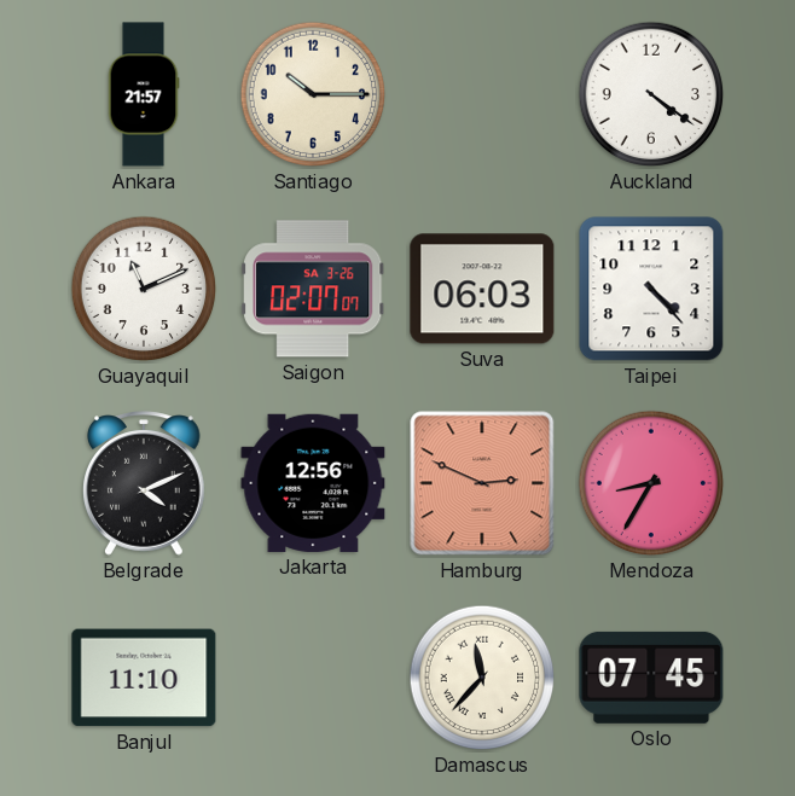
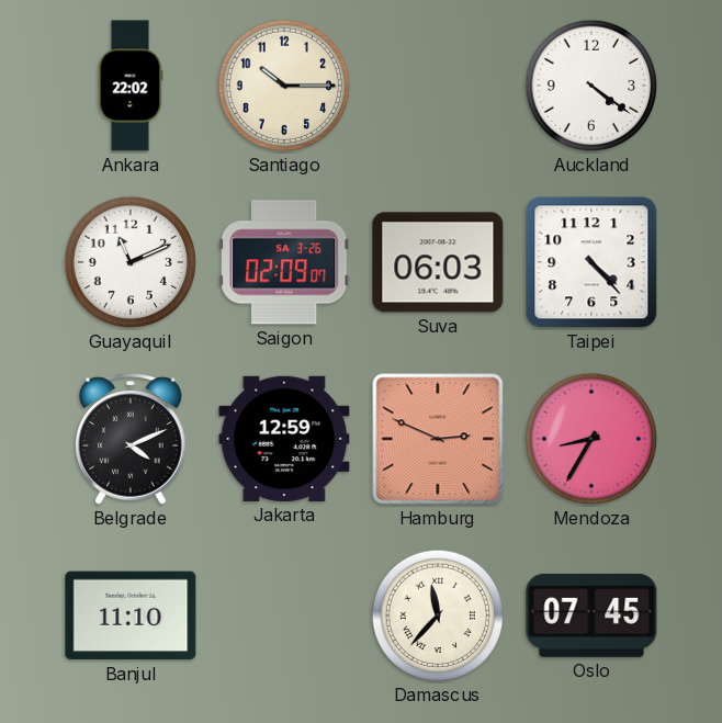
Ankara: 21:57 -> 22:02 (131, 86)
Saigon: 02:07 -> 02:09 (285, 262)
Jakarta: 12:56 -> 12:59 (284, 439)
